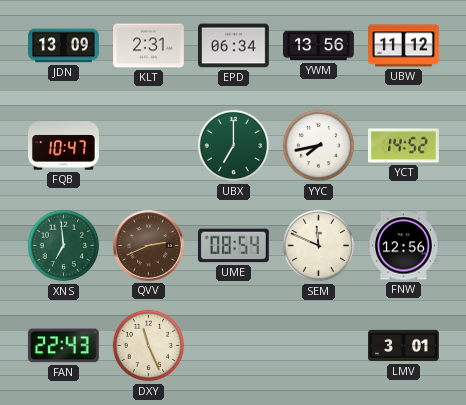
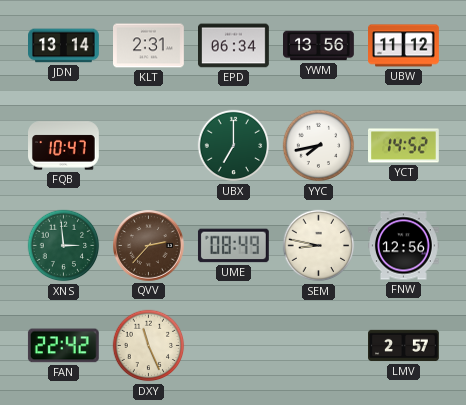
JDN: 13:09 -> 13:14 (64, 46)
XNS: 6:59 -> 2:59 (64, 246)
QVV: 2:41 -> 2:37 (149, 246)
UME: 08:54 -> 08:49 (233, 246)
SEM: 11:49 -> 8:47 (319, 246)
FAN: 22:43 -> 22:42 (63, 346)
LMV: 3:01 -> 2:57 (404, 346)
